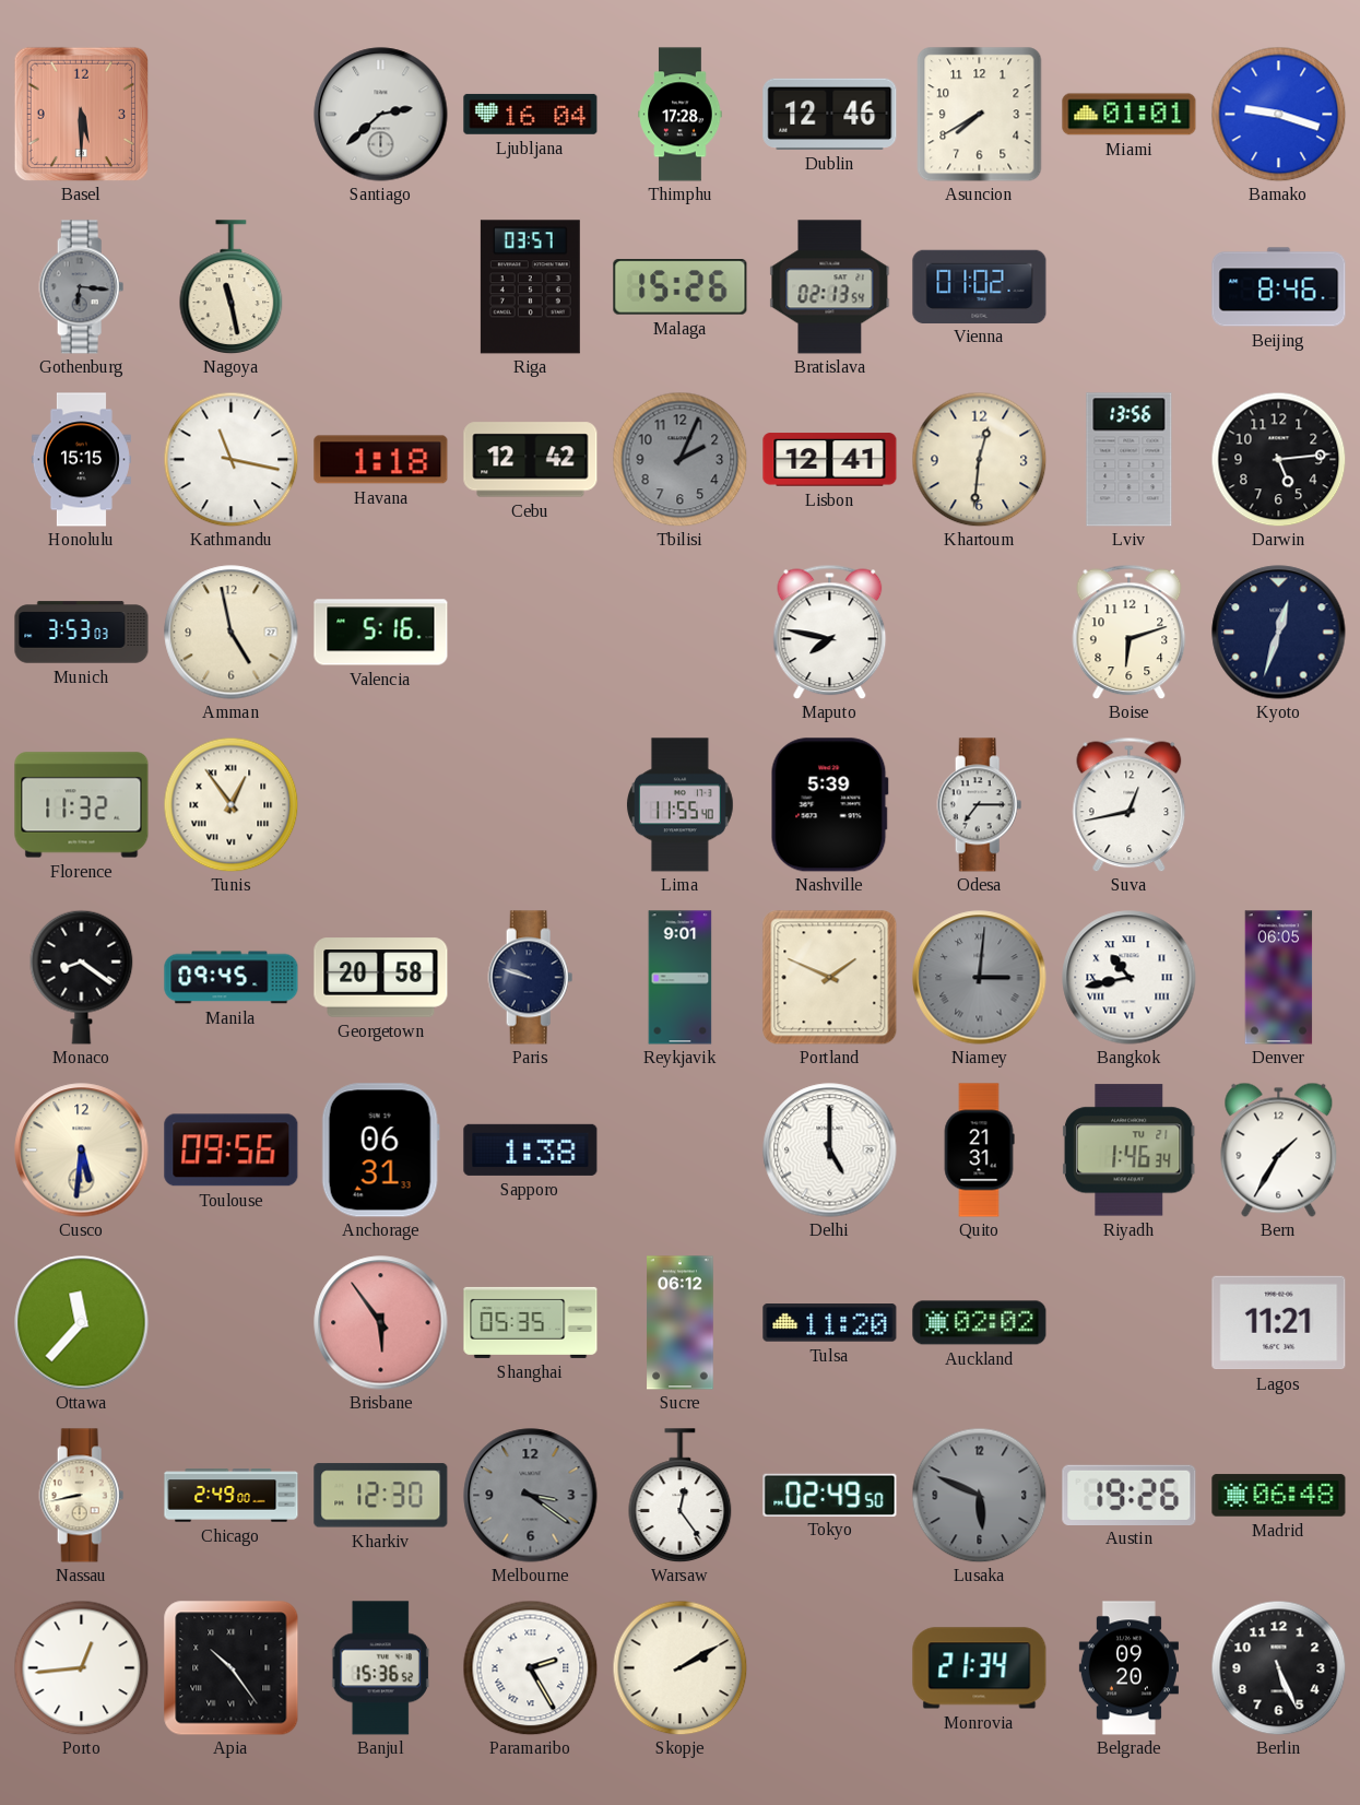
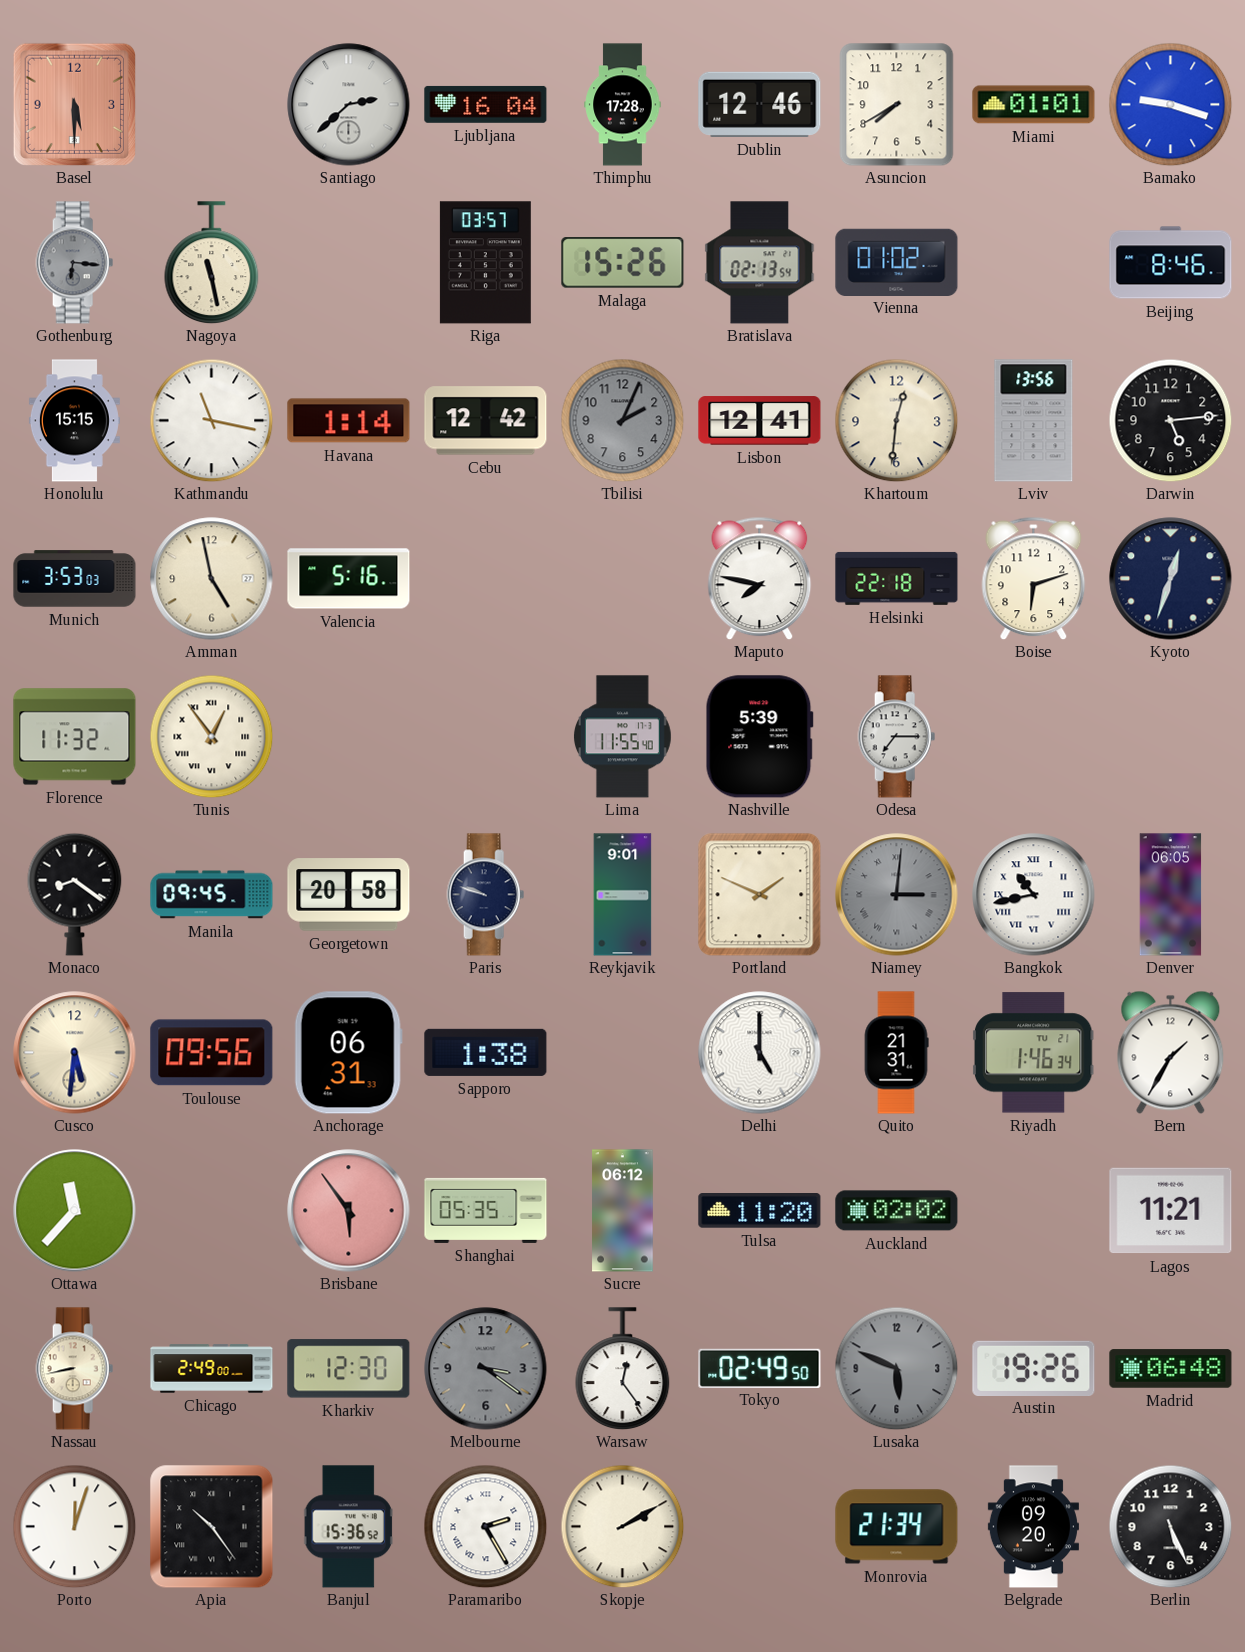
Havana: 1:18 -> 1:14 (349, 421)
Helsinki: none -> 22:18 (897, 578)
Suva: 12:43 -> none (1130, 804)
Porto: 12:44 -> 12:03 (74, 1526)
